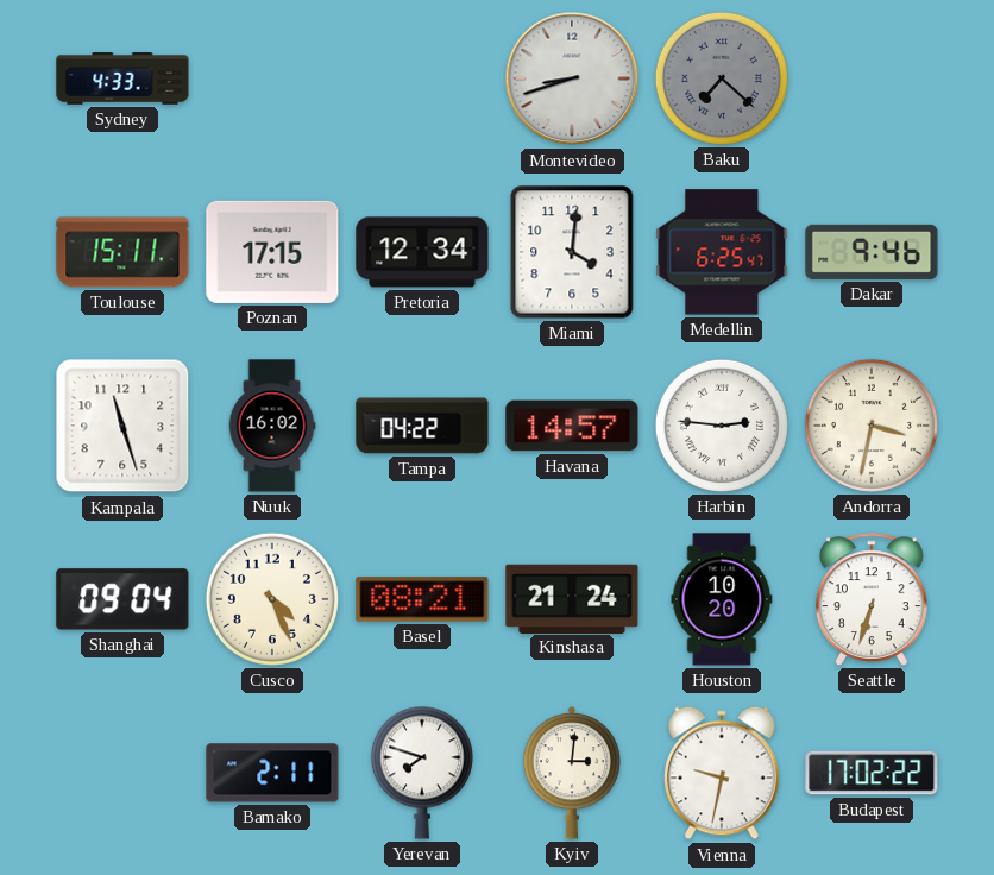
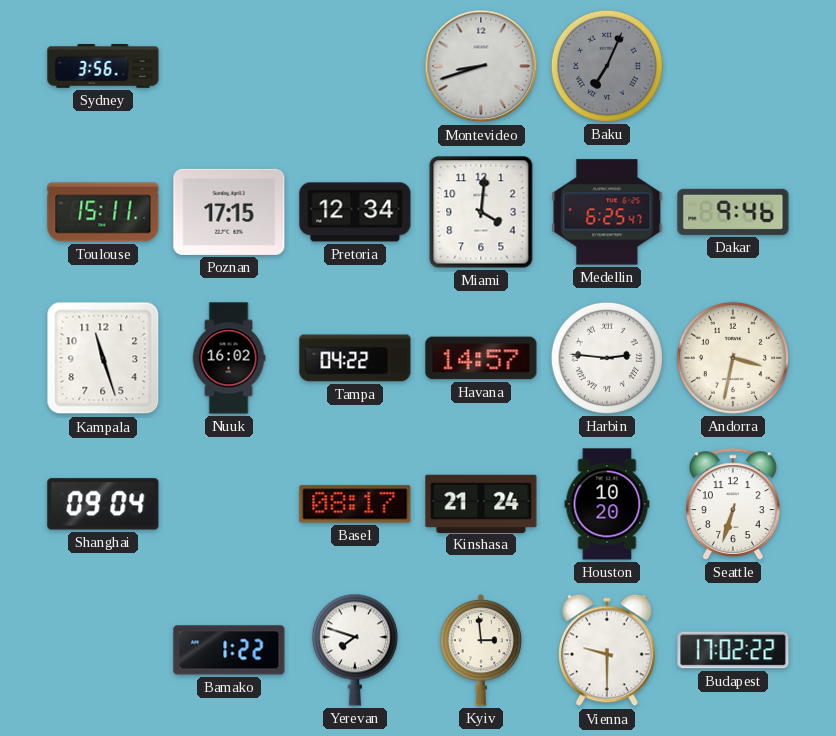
Sydney: 4:33 -> 3:56 (103, 66)
Baku: 7:22 -> 7:04 (607, 66)
Cusco: 4:26 -> none (272, 599)
Basel: 08:21 -> 08:17 (355, 504)
Bamako: 2:11 -> 1:22 (229, 650)
Kyiv: 3:01 -> 2:59 (481, 651)
Vienna: 9:32 -> 9:30 (608, 650)
